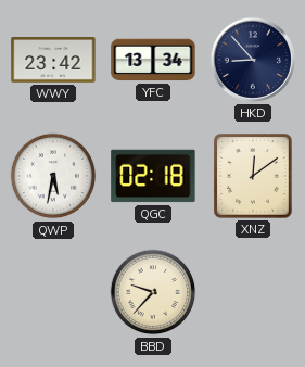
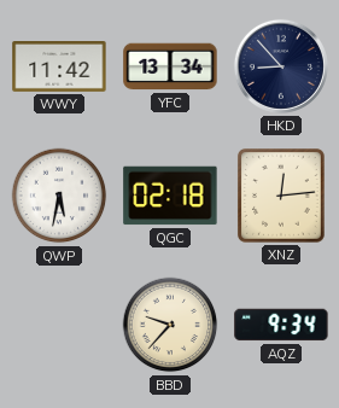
WWY: 23:42 -> 11:42 (59, 68)
XNZ: 12:09 -> 12:14 (281, 197)
AQZ: none -> 9:34 (281, 325)
